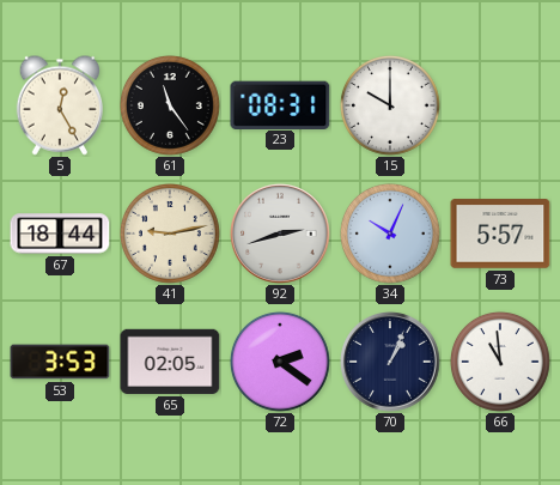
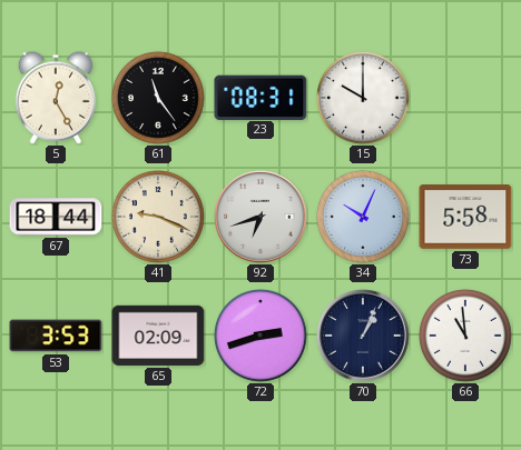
41: 9:13 -> 9:19 (158, 217)
92: 2:42 -> 6:42 (260, 217)
73: 5:57 -> 5:58 (465, 217)
65: 02:05 -> 02:09 (158, 336)
72: 2:21 -> 2:42 (260, 336)
